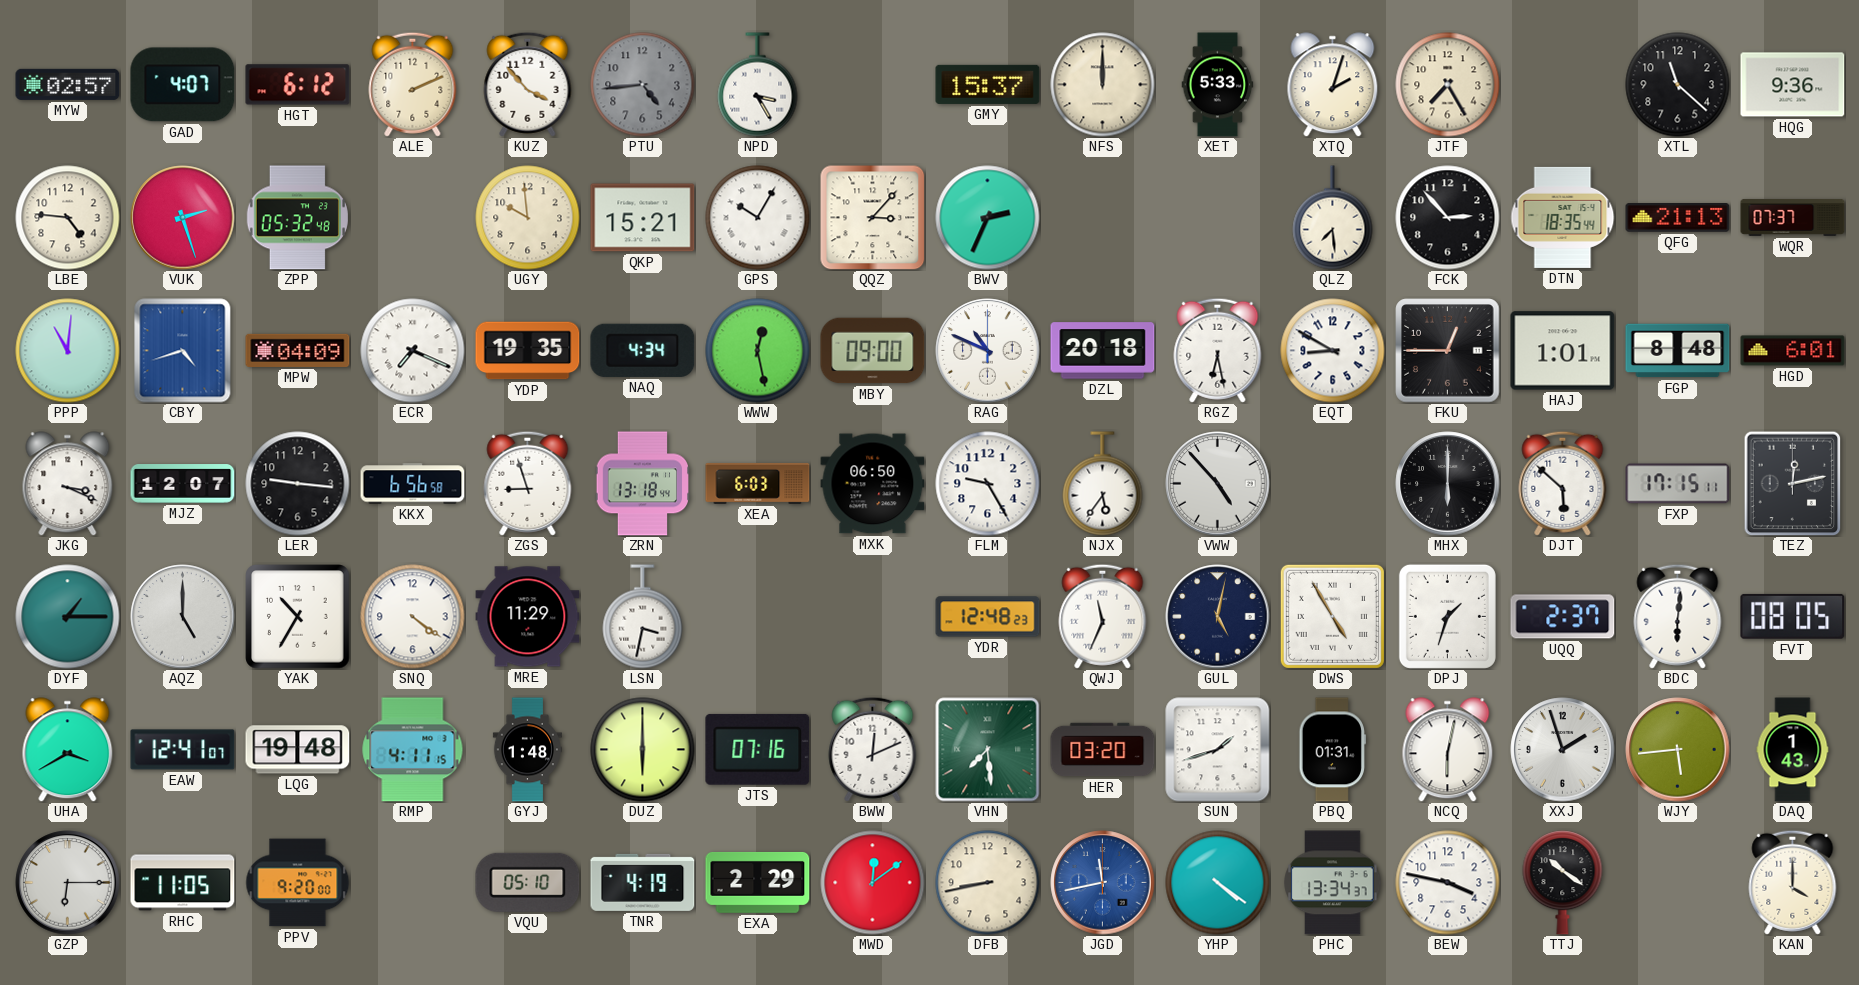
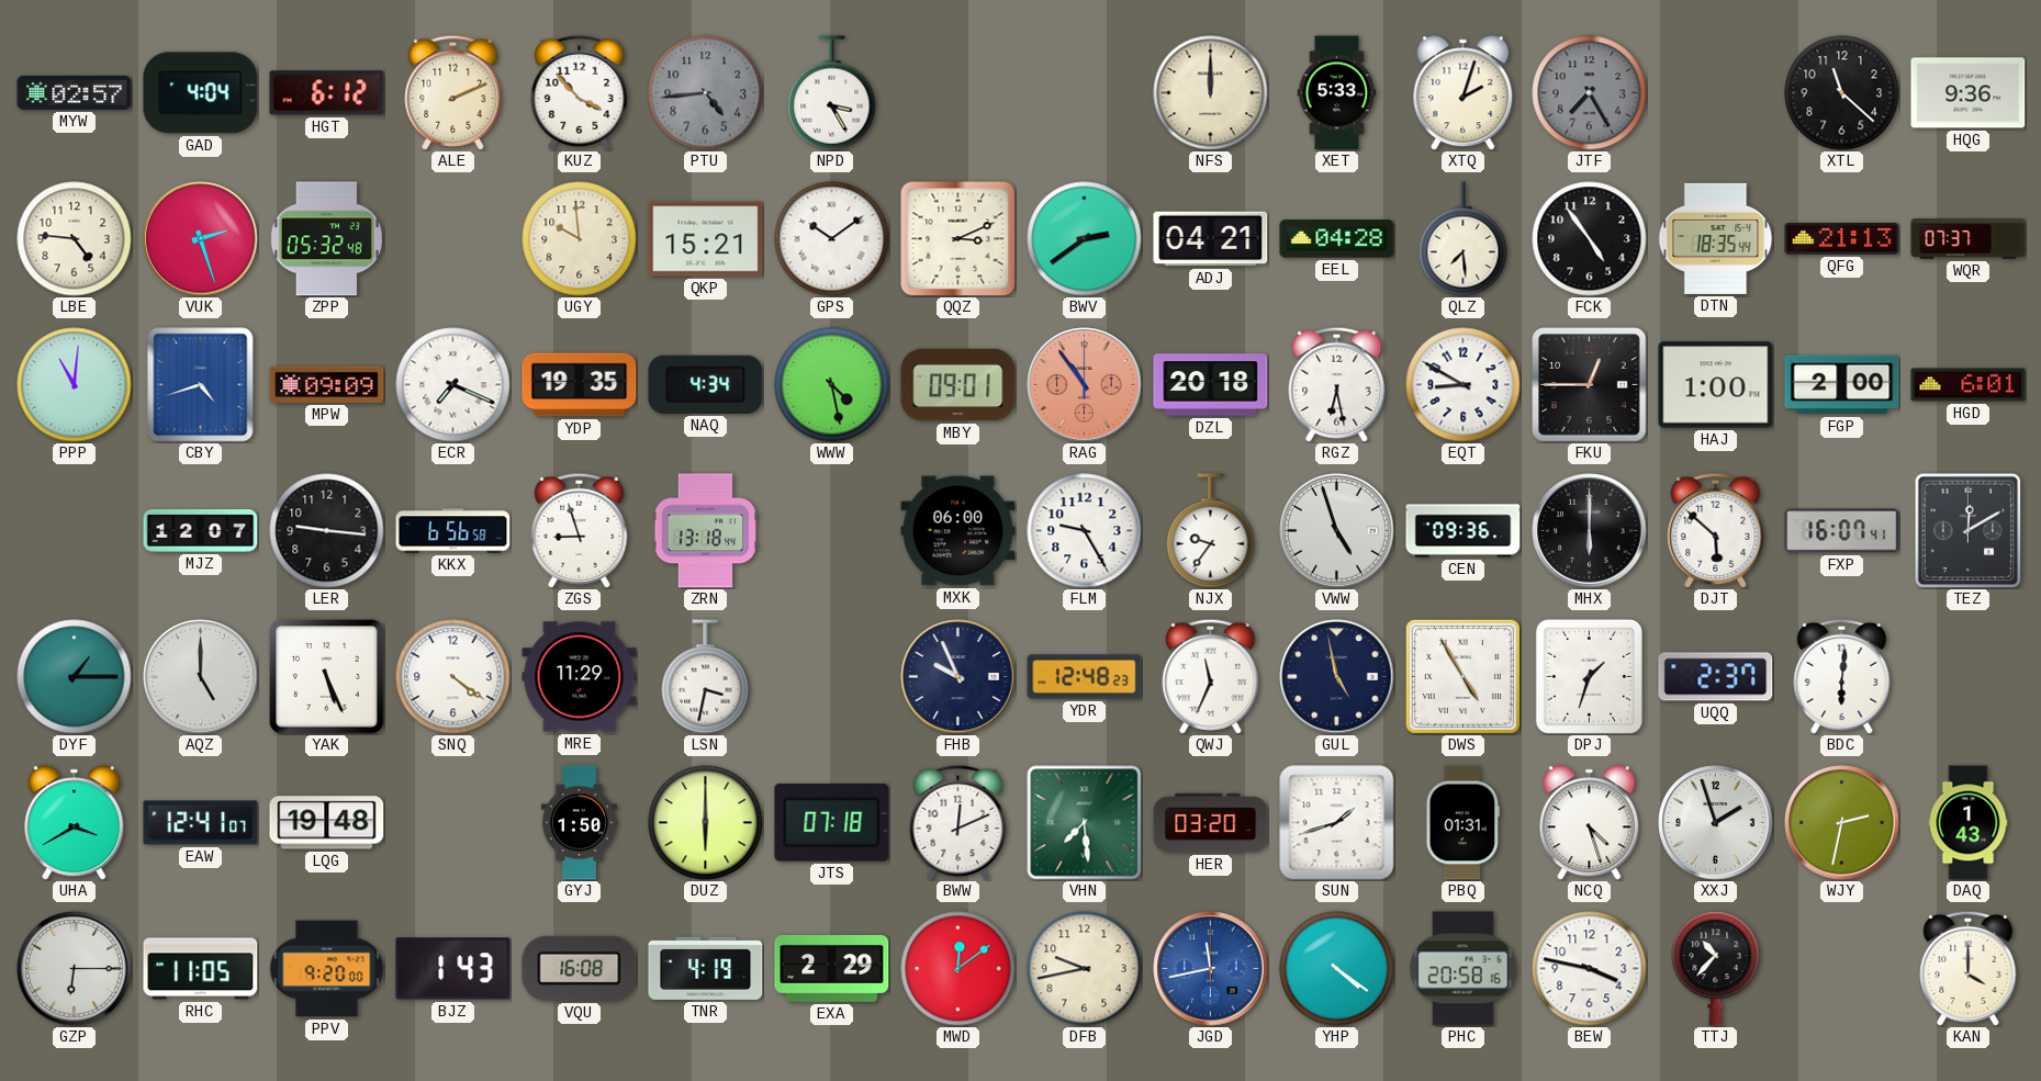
GAD: 4:07 -> 4:04 (201, 93)
GMY: 15:37 -> none (988, 84)
JTF dial: cream -> grey (1590, 93)
GPS: 10:05 -> 10:09 (832, 239)
QQZ: 3:07 -> 3:11 (957, 238)
BWV: 2:34 -> 2:39 (1085, 239)
ADJ: none -> 04:21 (1211, 239)
EEL: none -> 04:28 (1337, 239)
FCK: 2:53 -> 4:54 (1590, 239)
MPW: 04:09 -> 09:09 (327, 384)
WWW: 12:28 -> 4:28 (832, 385)
MBY: 09:00 -> 09:01 (958, 385)
RAG: 10:49 -> 10:54 (1085, 385)
RAG dial: white -> salmon (1085, 385)
HAJ: 1:01 -> 1:00 (1716, 385)
FGP: 8:48 -> 2:00 (1842, 385)
JKG: 3:19 -> none (68, 484)
XEA: 6:03 -> none (758, 483)
MXK: 06:50 -> 06:00 (958, 531)
NJX: 5:36 -> 9:36 (1211, 531)
VWW: 4:53 -> 4:57 (1337, 531)
CEN: none -> 09:36 (1464, 531)
FXP: 17:15 -> 16:07 (1842, 531)
TEZ: 12:13 -> 12:10 (1969, 530)
YAK: 10:35 -> 5:26 (327, 677)
FHB: none -> 9:56 (958, 677)
GUL: 5:02 -> 4:58 (1337, 677)
FVT: 08:05 -> none (1793, 616)
RMP: 4:11 -> none (413, 750)
GYJ: 1:48 -> 1:50 (579, 823)
JTS: 07:16 -> 07:18 (832, 822)
NCQ: 6:02 -> 4:27 (1590, 823)
WJY: 5:44 -> 2:32 (1842, 823)
BJZ: none -> 1:43 (453, 969)
VQU: 05:10 -> 16:08 (580, 968)
DFB: 8:43 -> 9:43 (1085, 969)
PHC: 13:34 -> 20:58 (1464, 969)
TTJ: 10:21 -> 10:37 (1716, 969)
